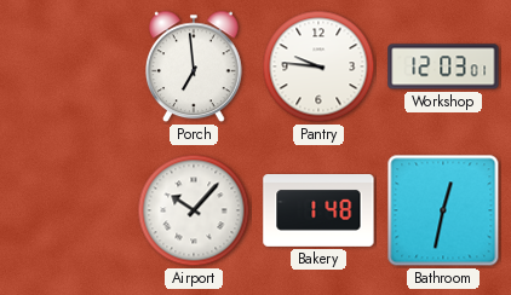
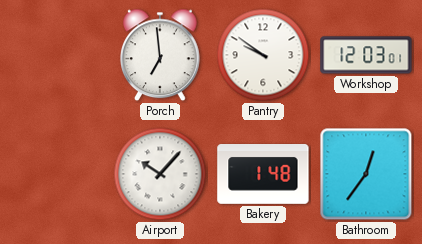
Pantry: 9:46 -> 9:51 (263, 55)
Bathroom: 12:32 -> 12:36 (366, 174)
